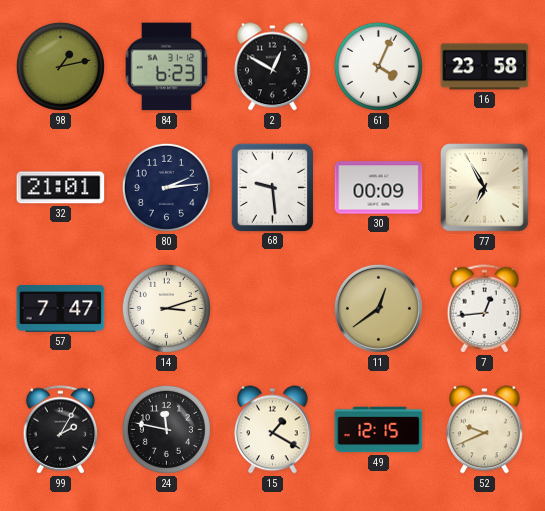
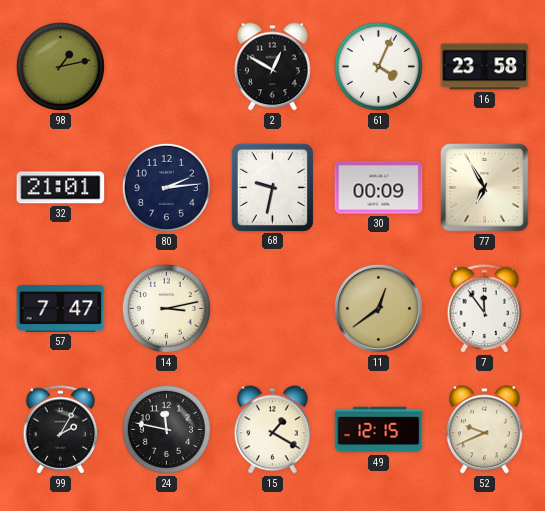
84: 6:23 -> none (166, 67)
68: 9:29 -> 9:32 (272, 187)
14: 3:12 -> 3:13 (166, 308)
7: 12:44 -> 11:54 (485, 309)
